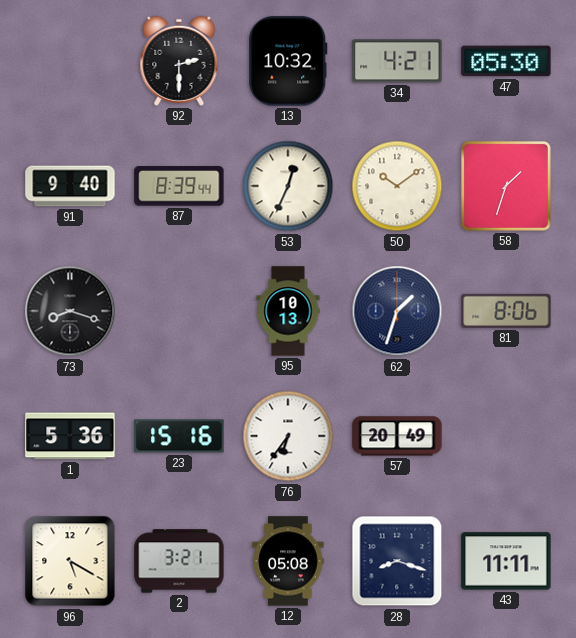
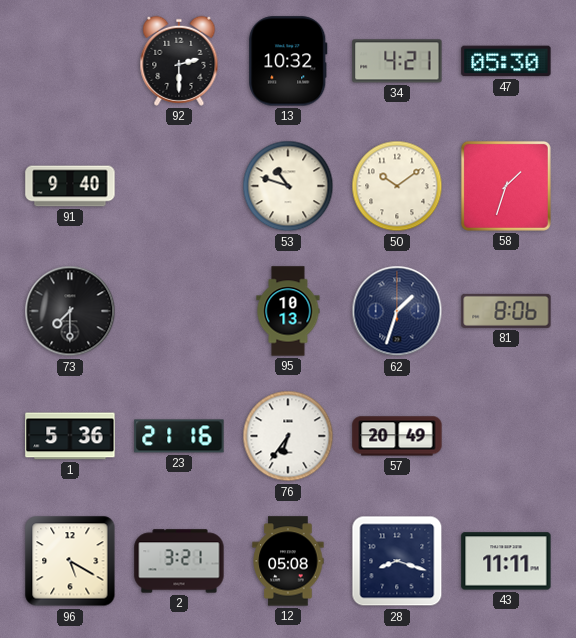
87: 8:39 -> none (179, 186)
53: 12:34 -> 10:48 (288, 186)
73: 8:18 -> 7:30 (70, 311)
23: 15:16 -> 21:16 (179, 436)
